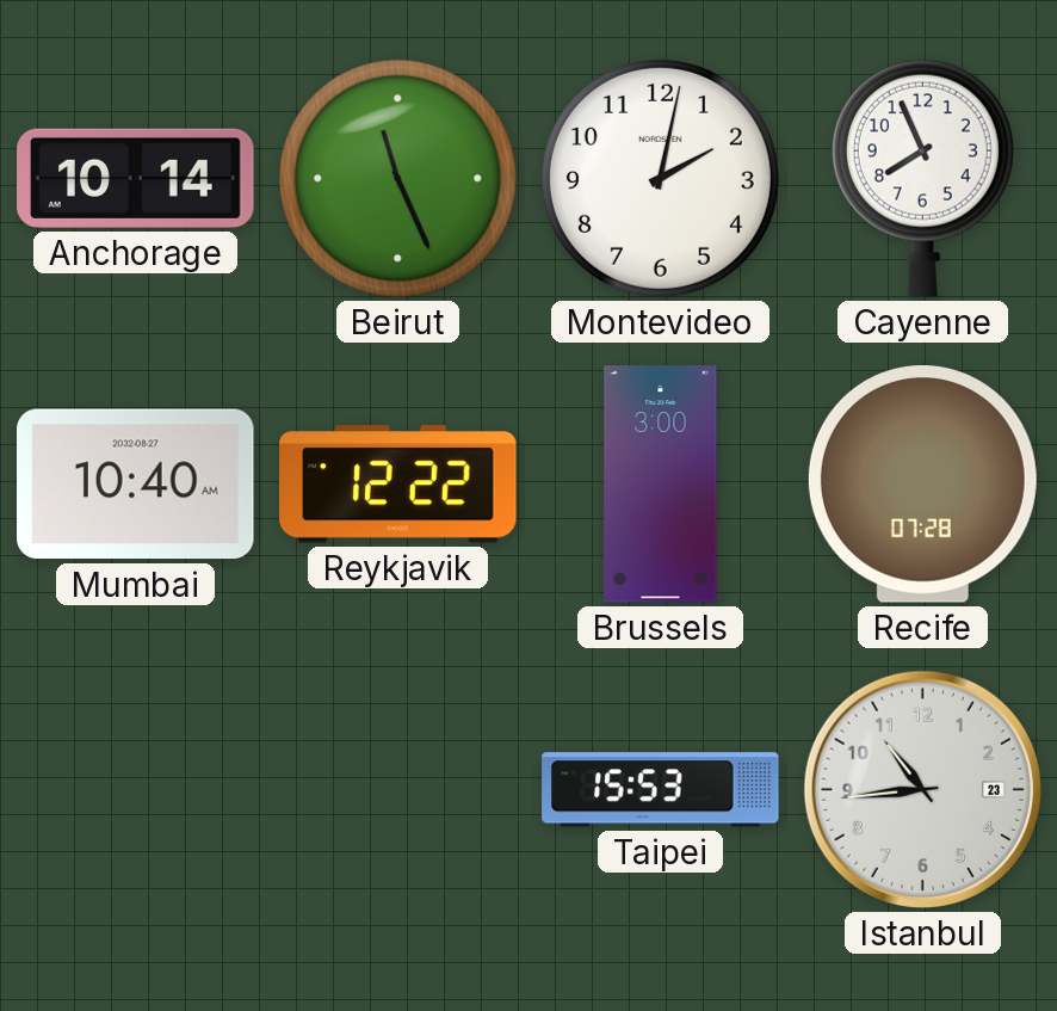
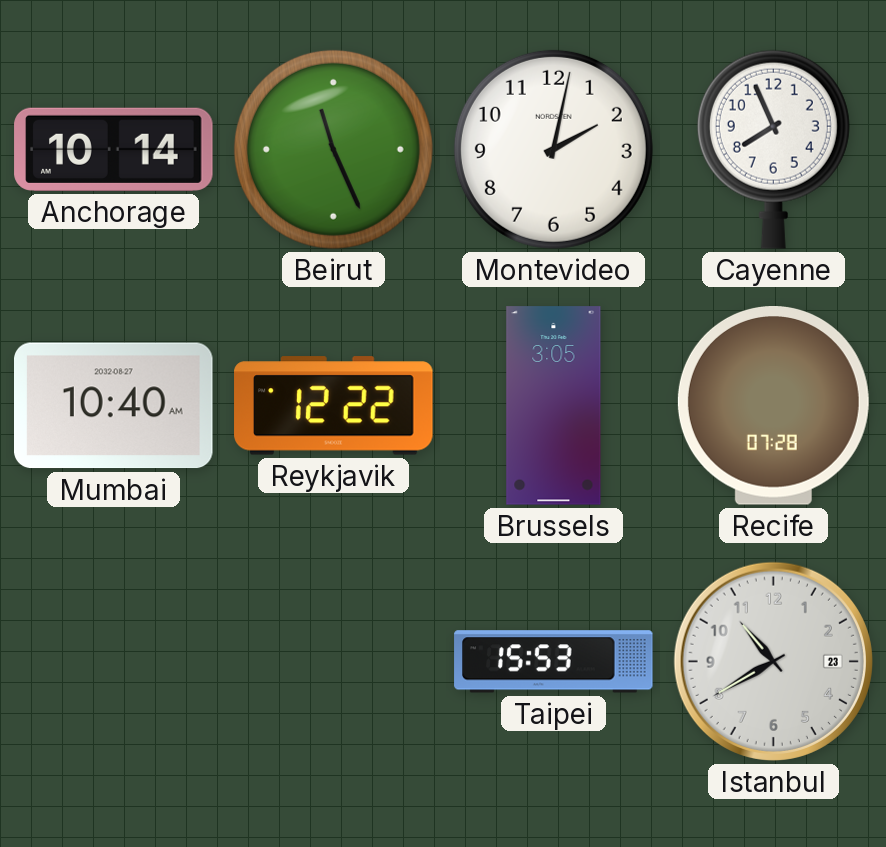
Brussels: 3:00 -> 3:05 (554, 406)
Istanbul: 10:44 -> 10:40 (773, 661)
